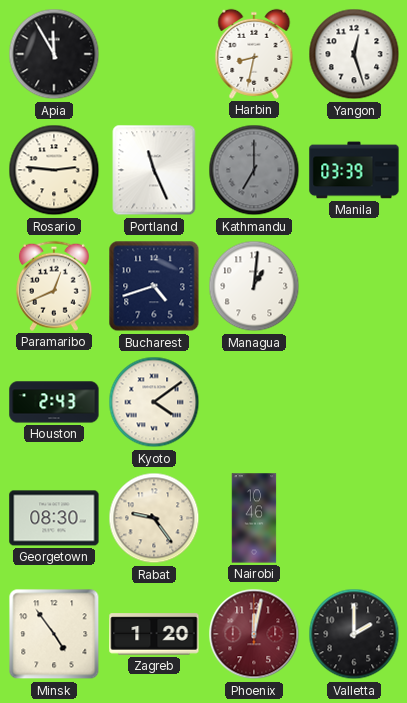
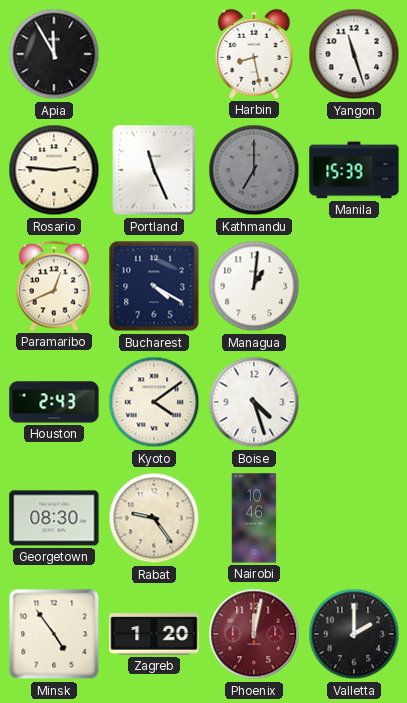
Harbin: 8:32 -> 8:28 (254, 54)
Yangon: 12:27 -> 11:27 (354, 54)
Manila: 03:39 -> 15:39 (354, 170)
Bucharest: 4:42 -> 4:20 (154, 286)
Boise: none -> 4:27 (254, 402)
